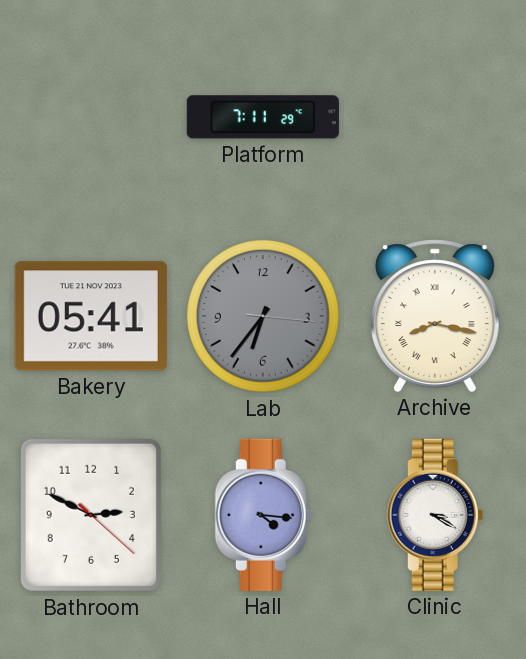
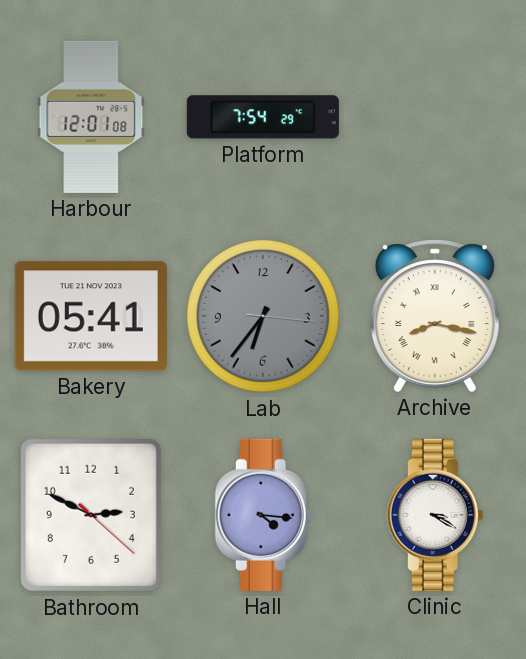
Harbour: none -> 12:01 (91, 117)
Platform: 7:11 -> 7:54 (263, 117)
